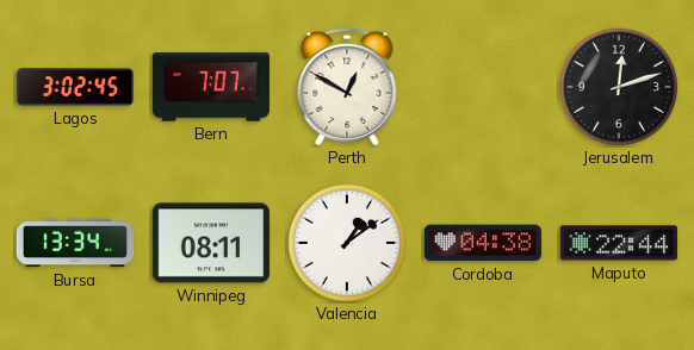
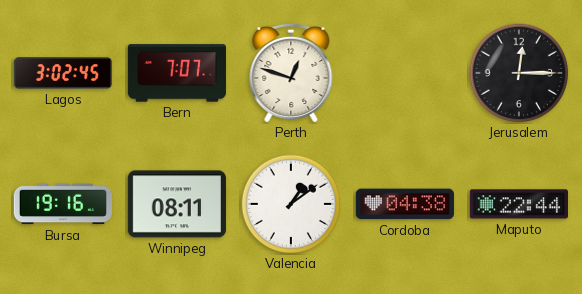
Perth: 12:50 -> 12:48 (291, 73)
Jerusalem: 12:12 -> 12:15 (519, 73)
Bursa: 13:34 -> 19:16 (62, 204)
